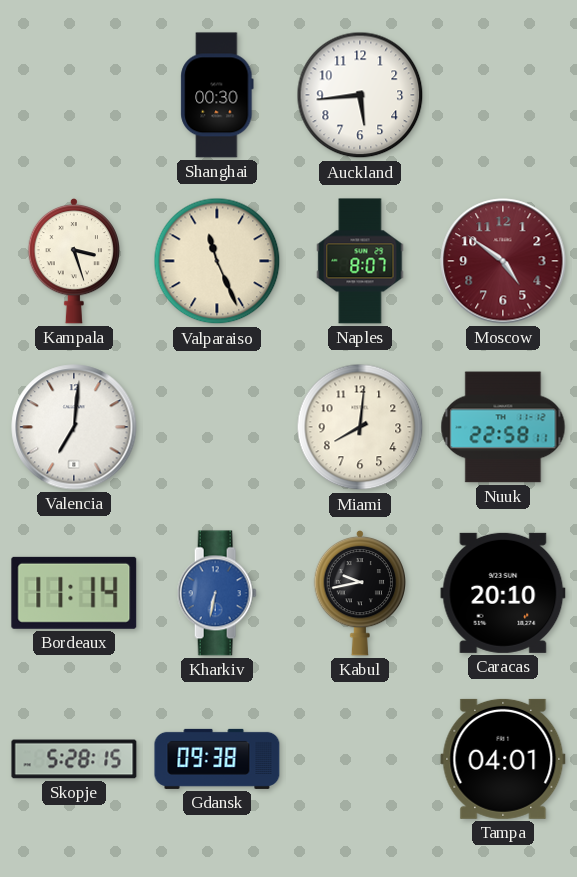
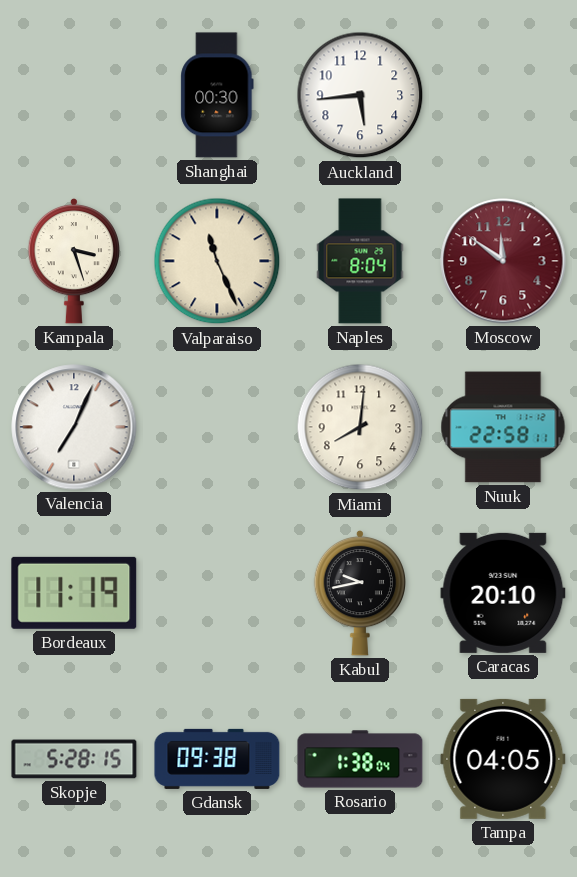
Naples: 8:07 -> 8:04 (360, 261)
Moscow: 4:51 -> 11:51 (503, 261)
Valencia: 7:01 -> 7:04 (74, 427)
Bordeaux: 11:14 -> 11:19 (74, 593)
Kharkiv: 6:32 -> none (217, 593)
Rosario: none -> 1:38 (360, 759)
Tampa: 04:01 -> 04:05 (503, 759)
